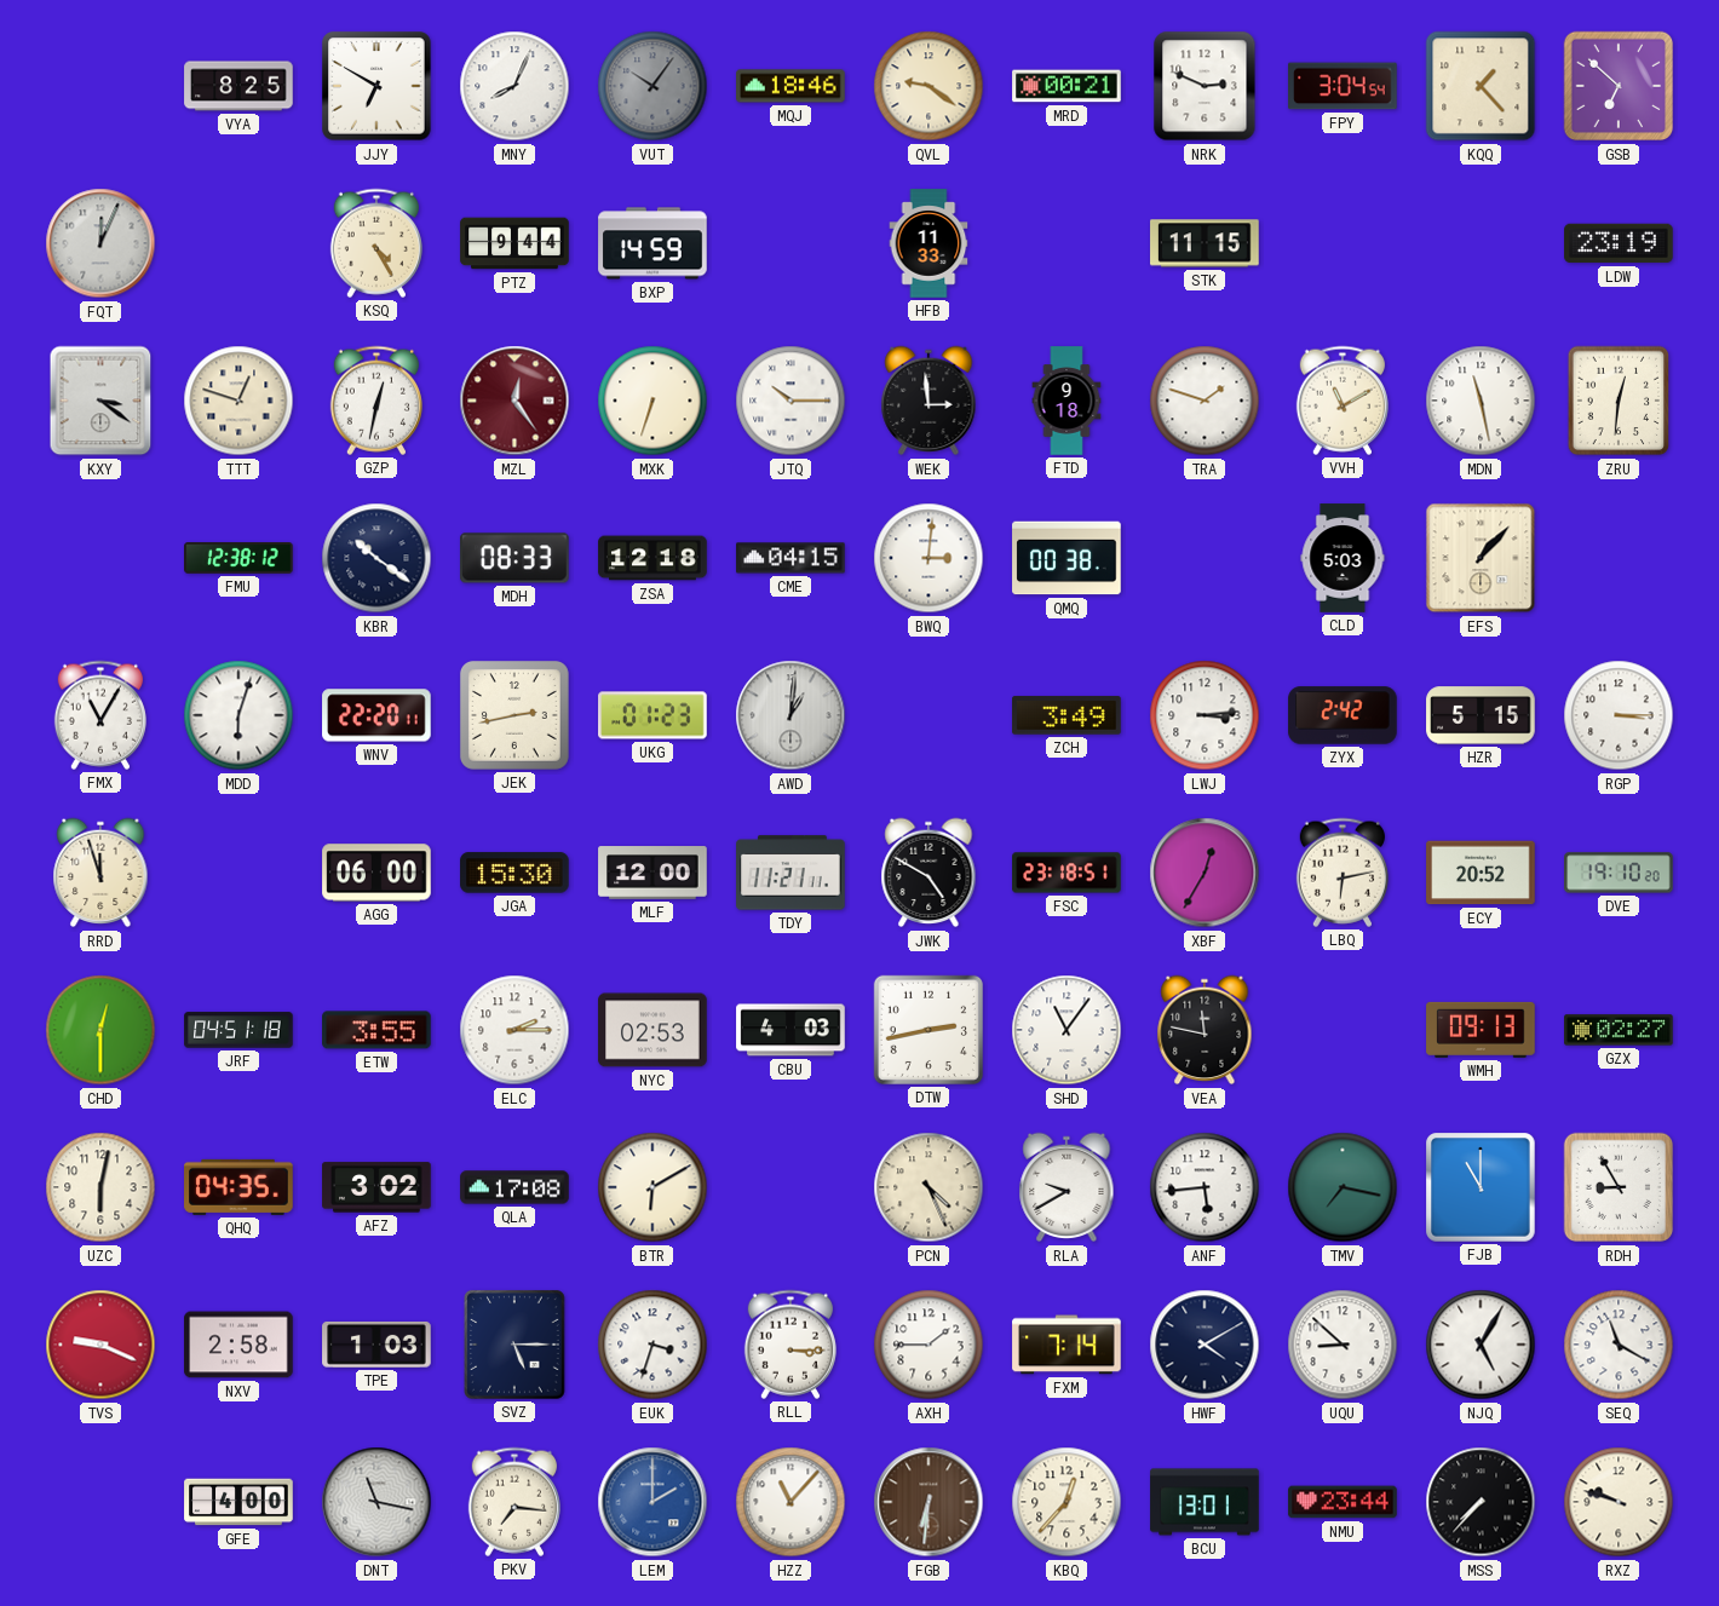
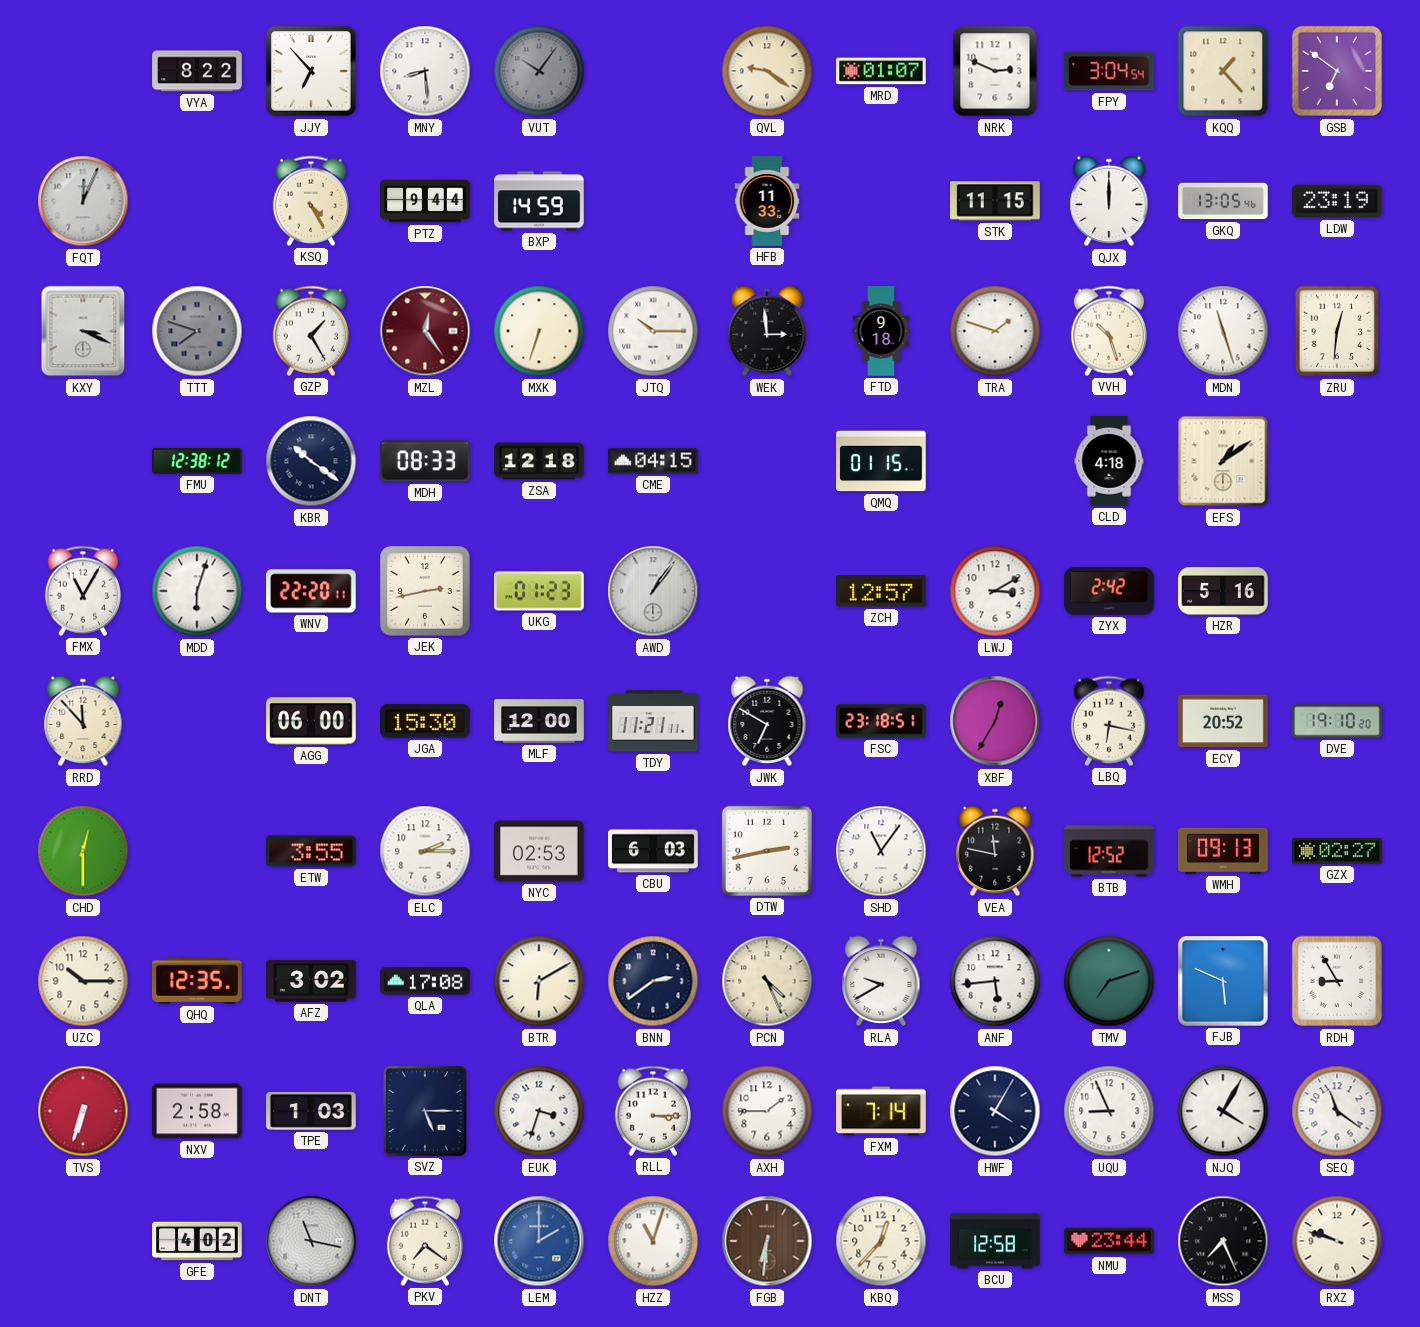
VYA: 8:25 -> 8:22 (197, 71)
JJY: 6:50 -> 6:53 (311, 71)
MNY: 8:04 -> 8:29 (425, 71)
MQJ: 18:46 -> none (790, 86)
MRD: 00:21 -> 01:07 (881, 71)
GSB: 6:52 -> 6:51 (1337, 71)
QJX: none -> 12:00 (1109, 201)
GKQ: none -> 13:05 (1223, 201)
KXY: 3:21 -> 3:19 (83, 331)
TTT: 12:48 -> 7:48 (197, 331)
TTT dial: cream -> grey (197, 331)
GZP: 12:32 -> 1:25 (311, 331)
VVH: 11:10 -> 10:27 (1109, 331)
MDN: 11:28 -> 11:27 (1223, 331)
BWQ: 3:01 -> none (929, 558)
QMQ: 00:38 -> 01:15 (881, 461)
CLD: 5:03 -> 4:18 (1109, 461)
EFS: 1:07 -> 1:09 (1223, 461)
AWD: 1:01 -> 1:06 (653, 591)
ZCH: 3:49 -> 12:57 (881, 591)
LWJ: 3:14 -> 3:10 (995, 591)
HZR: 5:15 -> 5:16 (1223, 591)
RGP: 3:15 -> none (1619, 715)
RRD: 11:57 -> 11:53 (83, 721)
JWK: 4:50 -> 6:50 (767, 721)
LBQ: 6:13 -> 6:17 (1109, 721)
JRF: 04:51 -> none (238, 1030)
CBU: 4:03 -> 6:03 (653, 851)
BTB: none -> 12:52 (1109, 851)
UZC: 6:02 -> 10:15 (83, 981)
QHQ: 04:35 -> 12:35 (197, 981)
BNN: none -> 2:39 (653, 981)
TMV: 7:17 -> 7:12 (1109, 981)
FJB: 11:00 -> 5:49 (1223, 981)
TVS: 9:19 -> 6:33 (83, 1111)
HWF: 4:10 -> 4:05 (995, 1111)
UQU: 8:52 -> 8:56 (1109, 1111)
NJQ: 5:05 -> 4:05 (1223, 1111)
SEQ: 11:20 -> 11:21 (1337, 1111)
GFE: 4:00 -> 4:02 (197, 1241)
PKV: 7:16 -> 7:21 (425, 1241)
HZZ: 11:07 -> 11:03 (653, 1241)
BCU: 13:01 -> 12:58 (995, 1241)
MSS: 7:37 -> 7:26 (1223, 1241)
